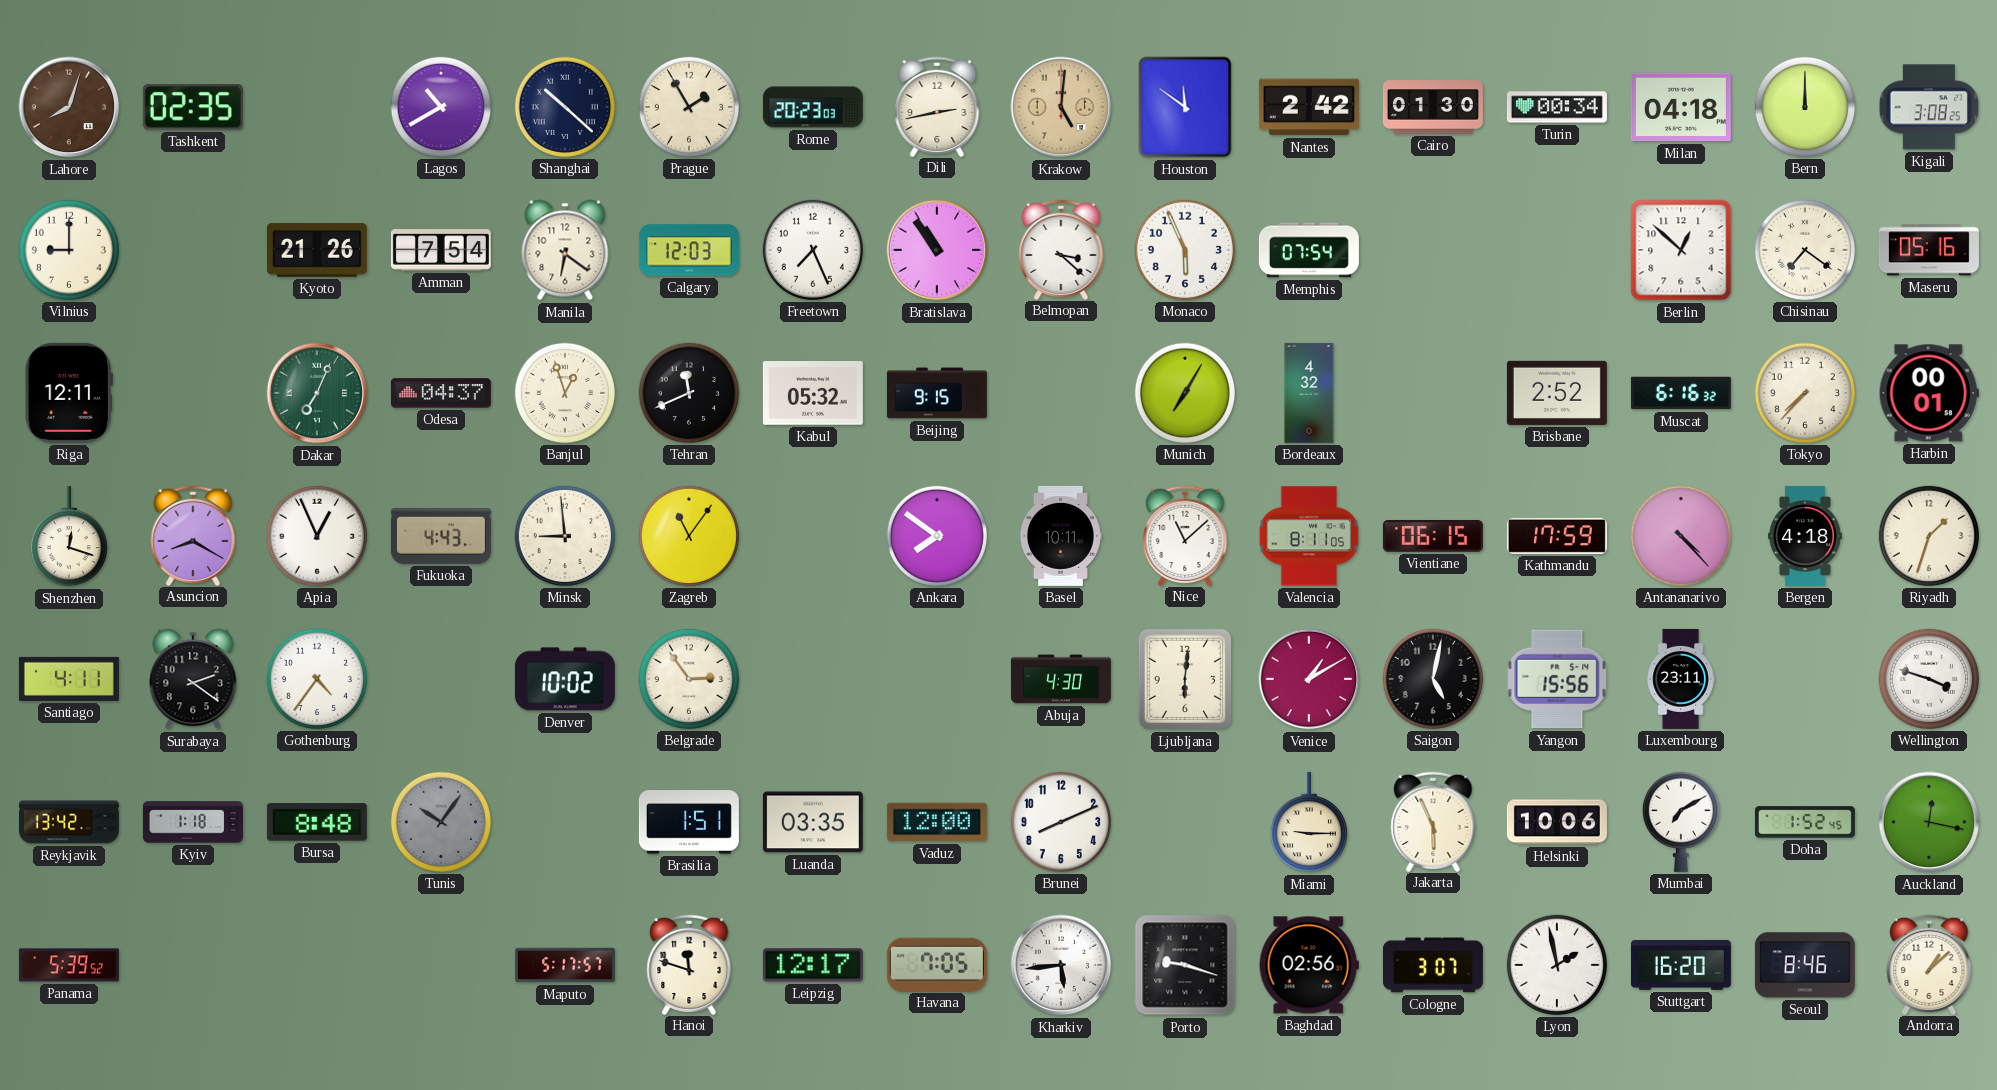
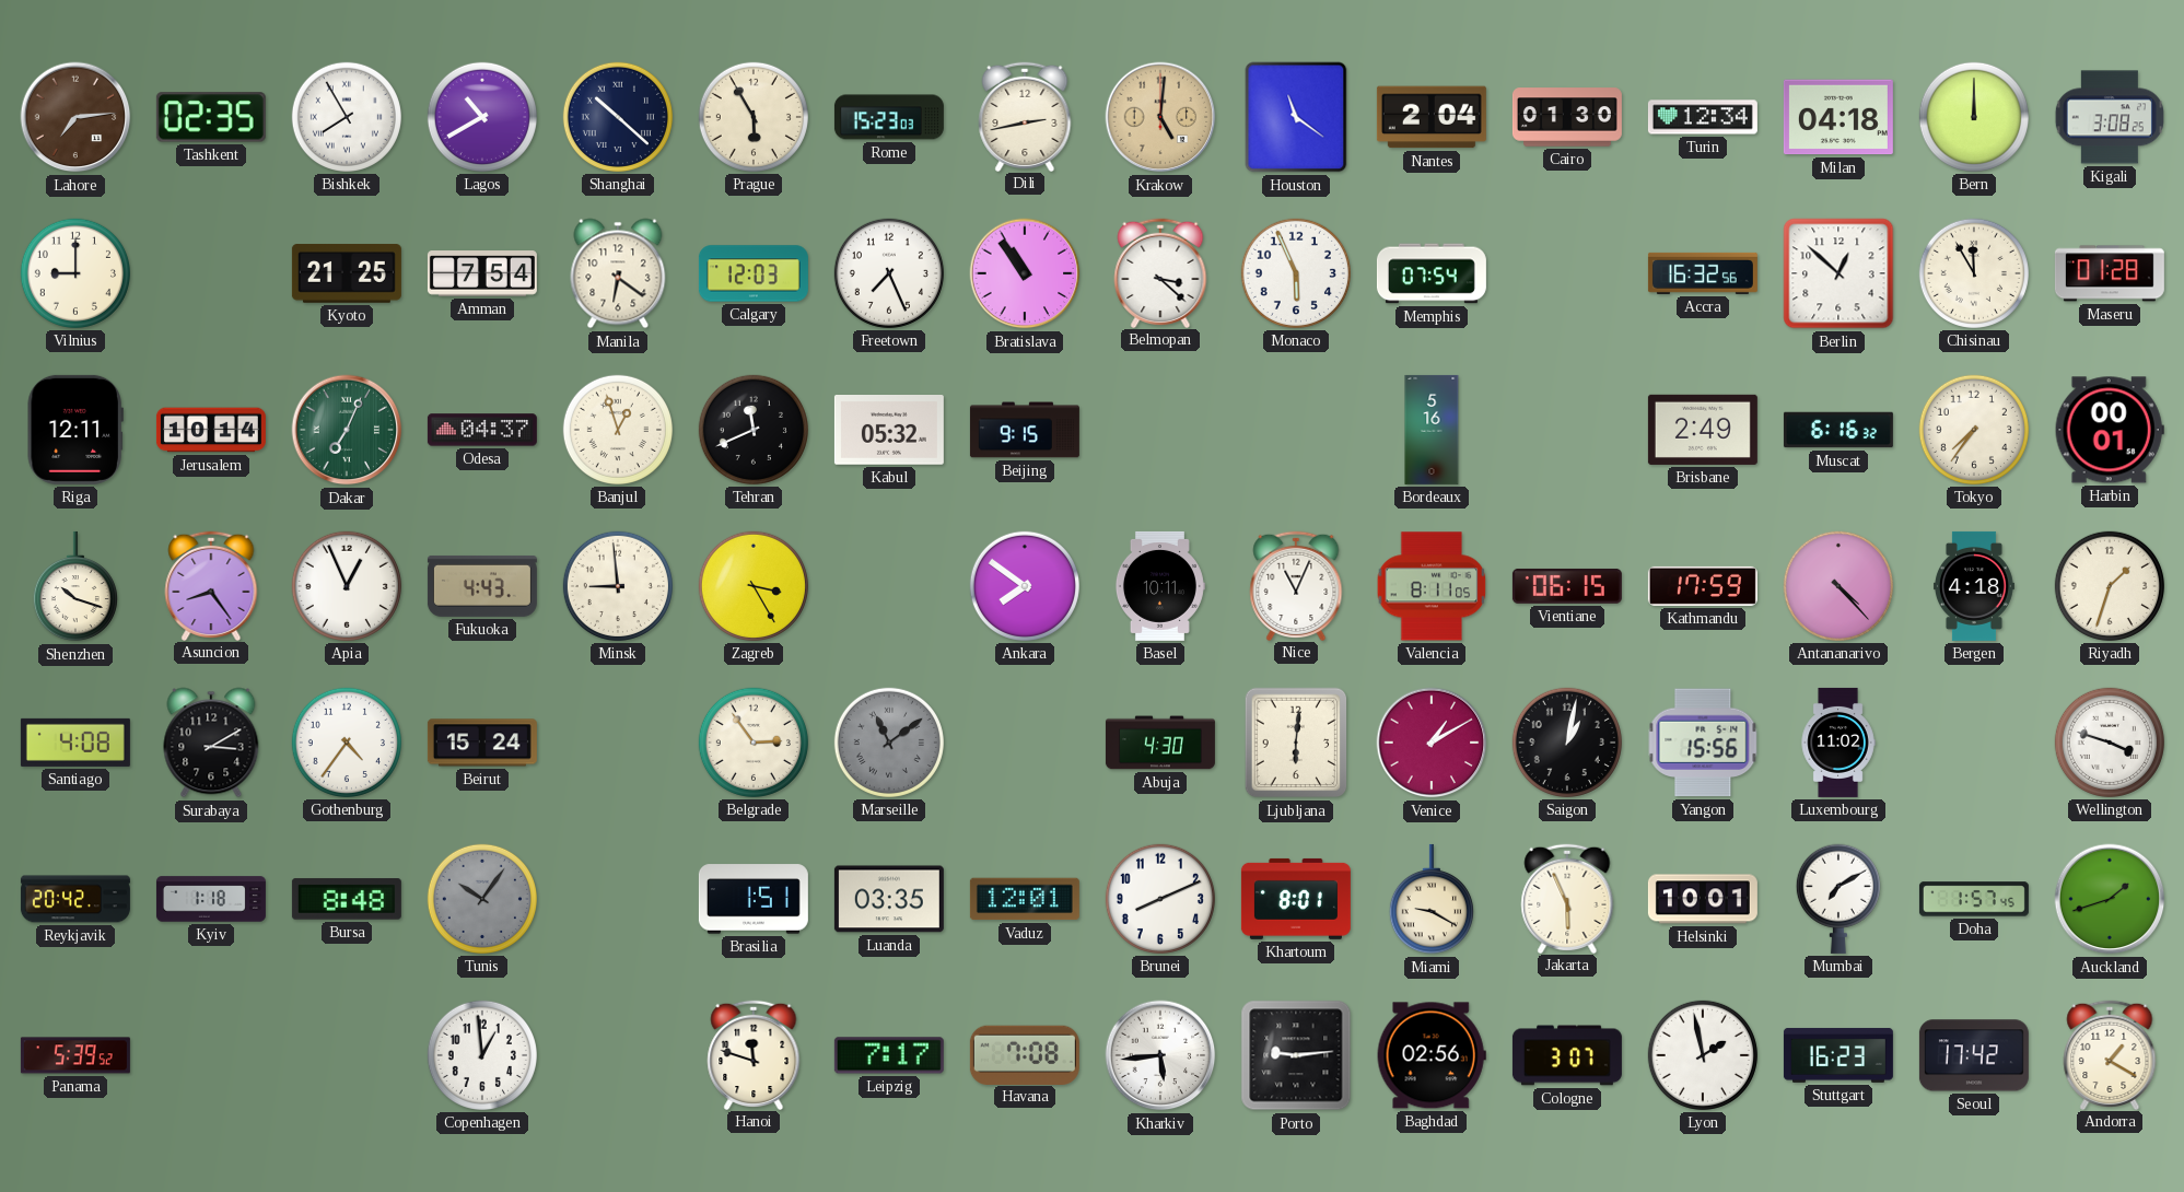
Lahore: 8:03 -> 7:14 (75, 117)
Bishkek: none -> 7:55 (347, 117)
Prague: 1:55 -> 5:55 (754, 117)
Rome: 20:23 -> 15:23 (889, 117)
Houston: 11:51 -> 11:21 (1296, 117)
Nantes: 2:42 -> 2:04 (1432, 117)
Turin: 00:34 -> 12:34 (1703, 117)
Kyoto: 21:26 -> 21:25 (347, 273)
Accra: none -> 16:32 (1703, 273)
Chisinau: 7:21 -> 11:55 (1974, 273)
Maseru: 05:16 -> 01:28 (2110, 273)
Jerusalem: none -> 10:14 (211, 430)
Munich: 7:05 -> none (1185, 393)
Bordeaux: 4:32 -> 5:16 (1432, 430)
Brisbane: 2:52 -> 2:49 (1703, 430)
Tokyo: 7:37 -> 7:36 (1974, 430)
Shenzhen: 12:18 -> 10:18 (75, 586)
Asuncion: 8:20 -> 8:24 (211, 585)
Zagreb: 11:06 -> 3:25 (754, 586)
Nice: 11:08 -> 11:04 (1296, 585)
Santiago: 4:11 -> 4:08 (75, 743)
Surabaya: 2:21 -> 3:10 (211, 743)
Beirut: none -> 15:24 (482, 743)
Denver: 10:02 -> none (565, 679)
Marseille: none -> 11:09 (889, 743)
Saigon: 5:02 -> 1:02 (1567, 743)
Luxembourg: 23:11 -> 11:02 (1838, 743)
Reykjavik: 13:42 -> 20:42 (75, 899)
Vaduz: 12:00 -> 12:01 (1025, 899)
Khartoum: none -> 8:01 (1296, 899)
Miami: 9:15 -> 9:20 (1432, 899)
Helsinki: 10:06 -> 10:01 (1703, 899)
Doha: 1:52 -> 1:57 (1974, 899)
Auckland: 12:17 -> 1:42 (2110, 899)
Copenhagen: none -> 12:59 (482, 1055)
Maputo: 5:17 -> none (565, 965)
Leipzig: 12:17 -> 7:17 (889, 1055)
Havana: 7:05 -> 7:08 (1025, 1054)
Porto: 9:18 -> 9:14 (1296, 1055)
Stuttgart: 16:20 -> 16:23 (1838, 1055)
Seoul: 8:46 -> 17:42 (1974, 1055)
Andorra: 1:08 -> 1:20 (2110, 1054)
